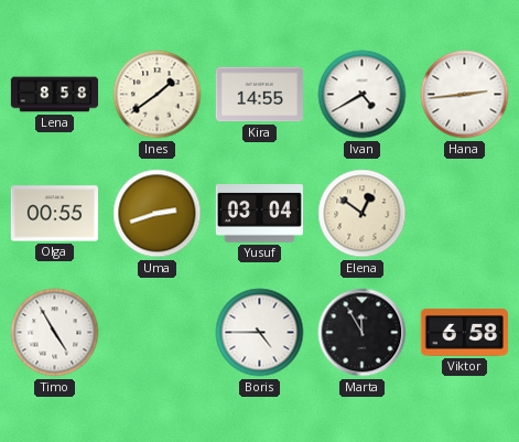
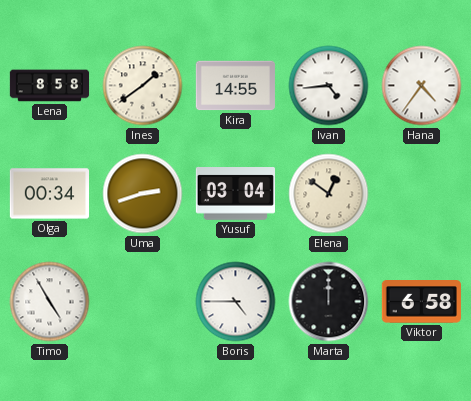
Ivan: 4:40 -> 4:44 (329, 86)
Hana: 2:44 -> 4:36 (422, 86)
Olga: 00:55 -> 00:34 (49, 194)
Marta: 11:55 -> 12:00 (329, 302)
